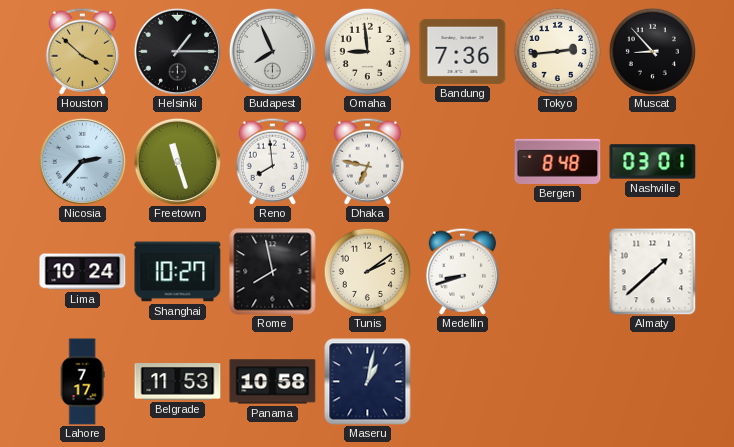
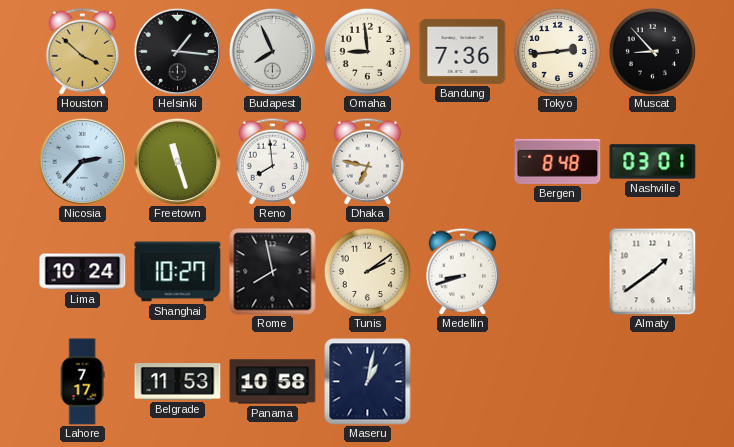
Helsinki: 1:15 -> 1:16 (177, 51)
Almaty: 1:38 -> 1:39 (652, 271)
